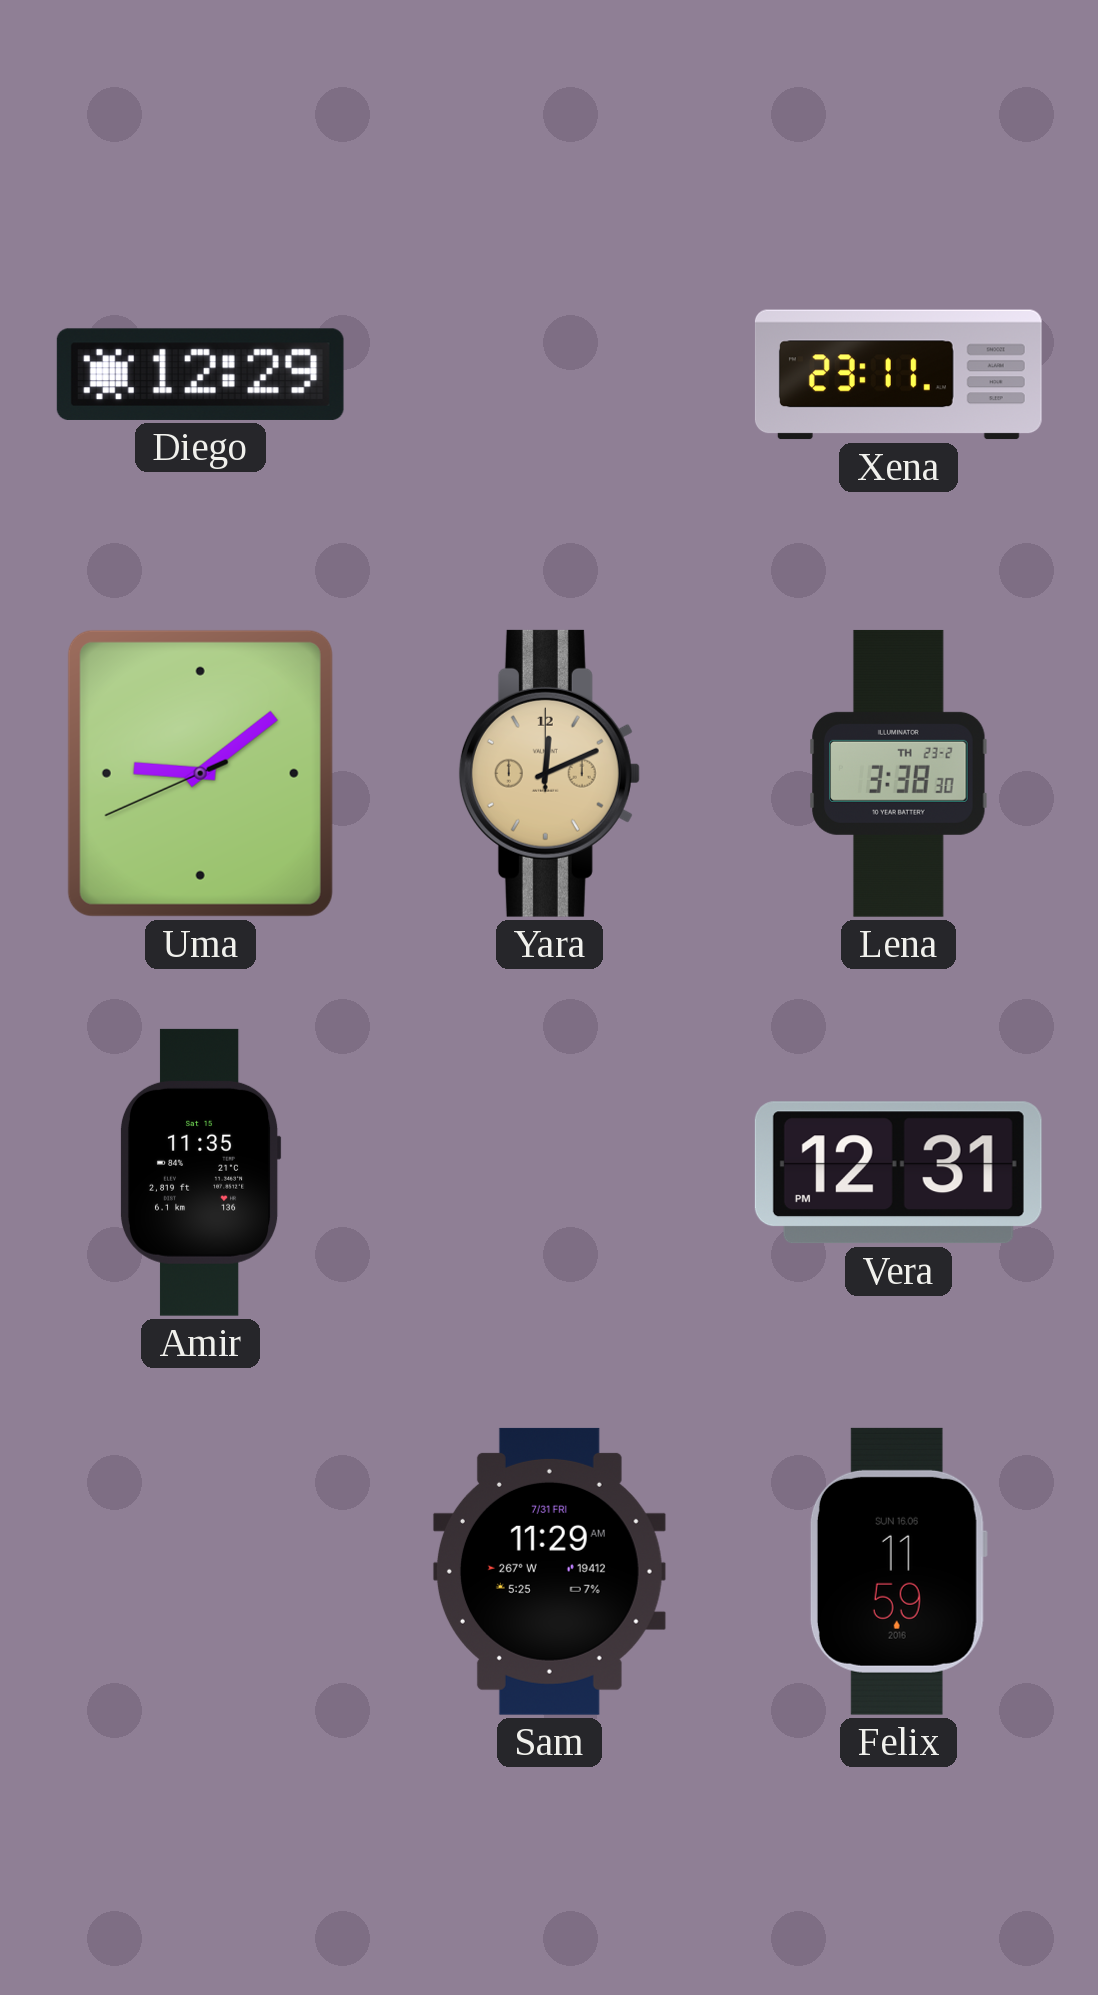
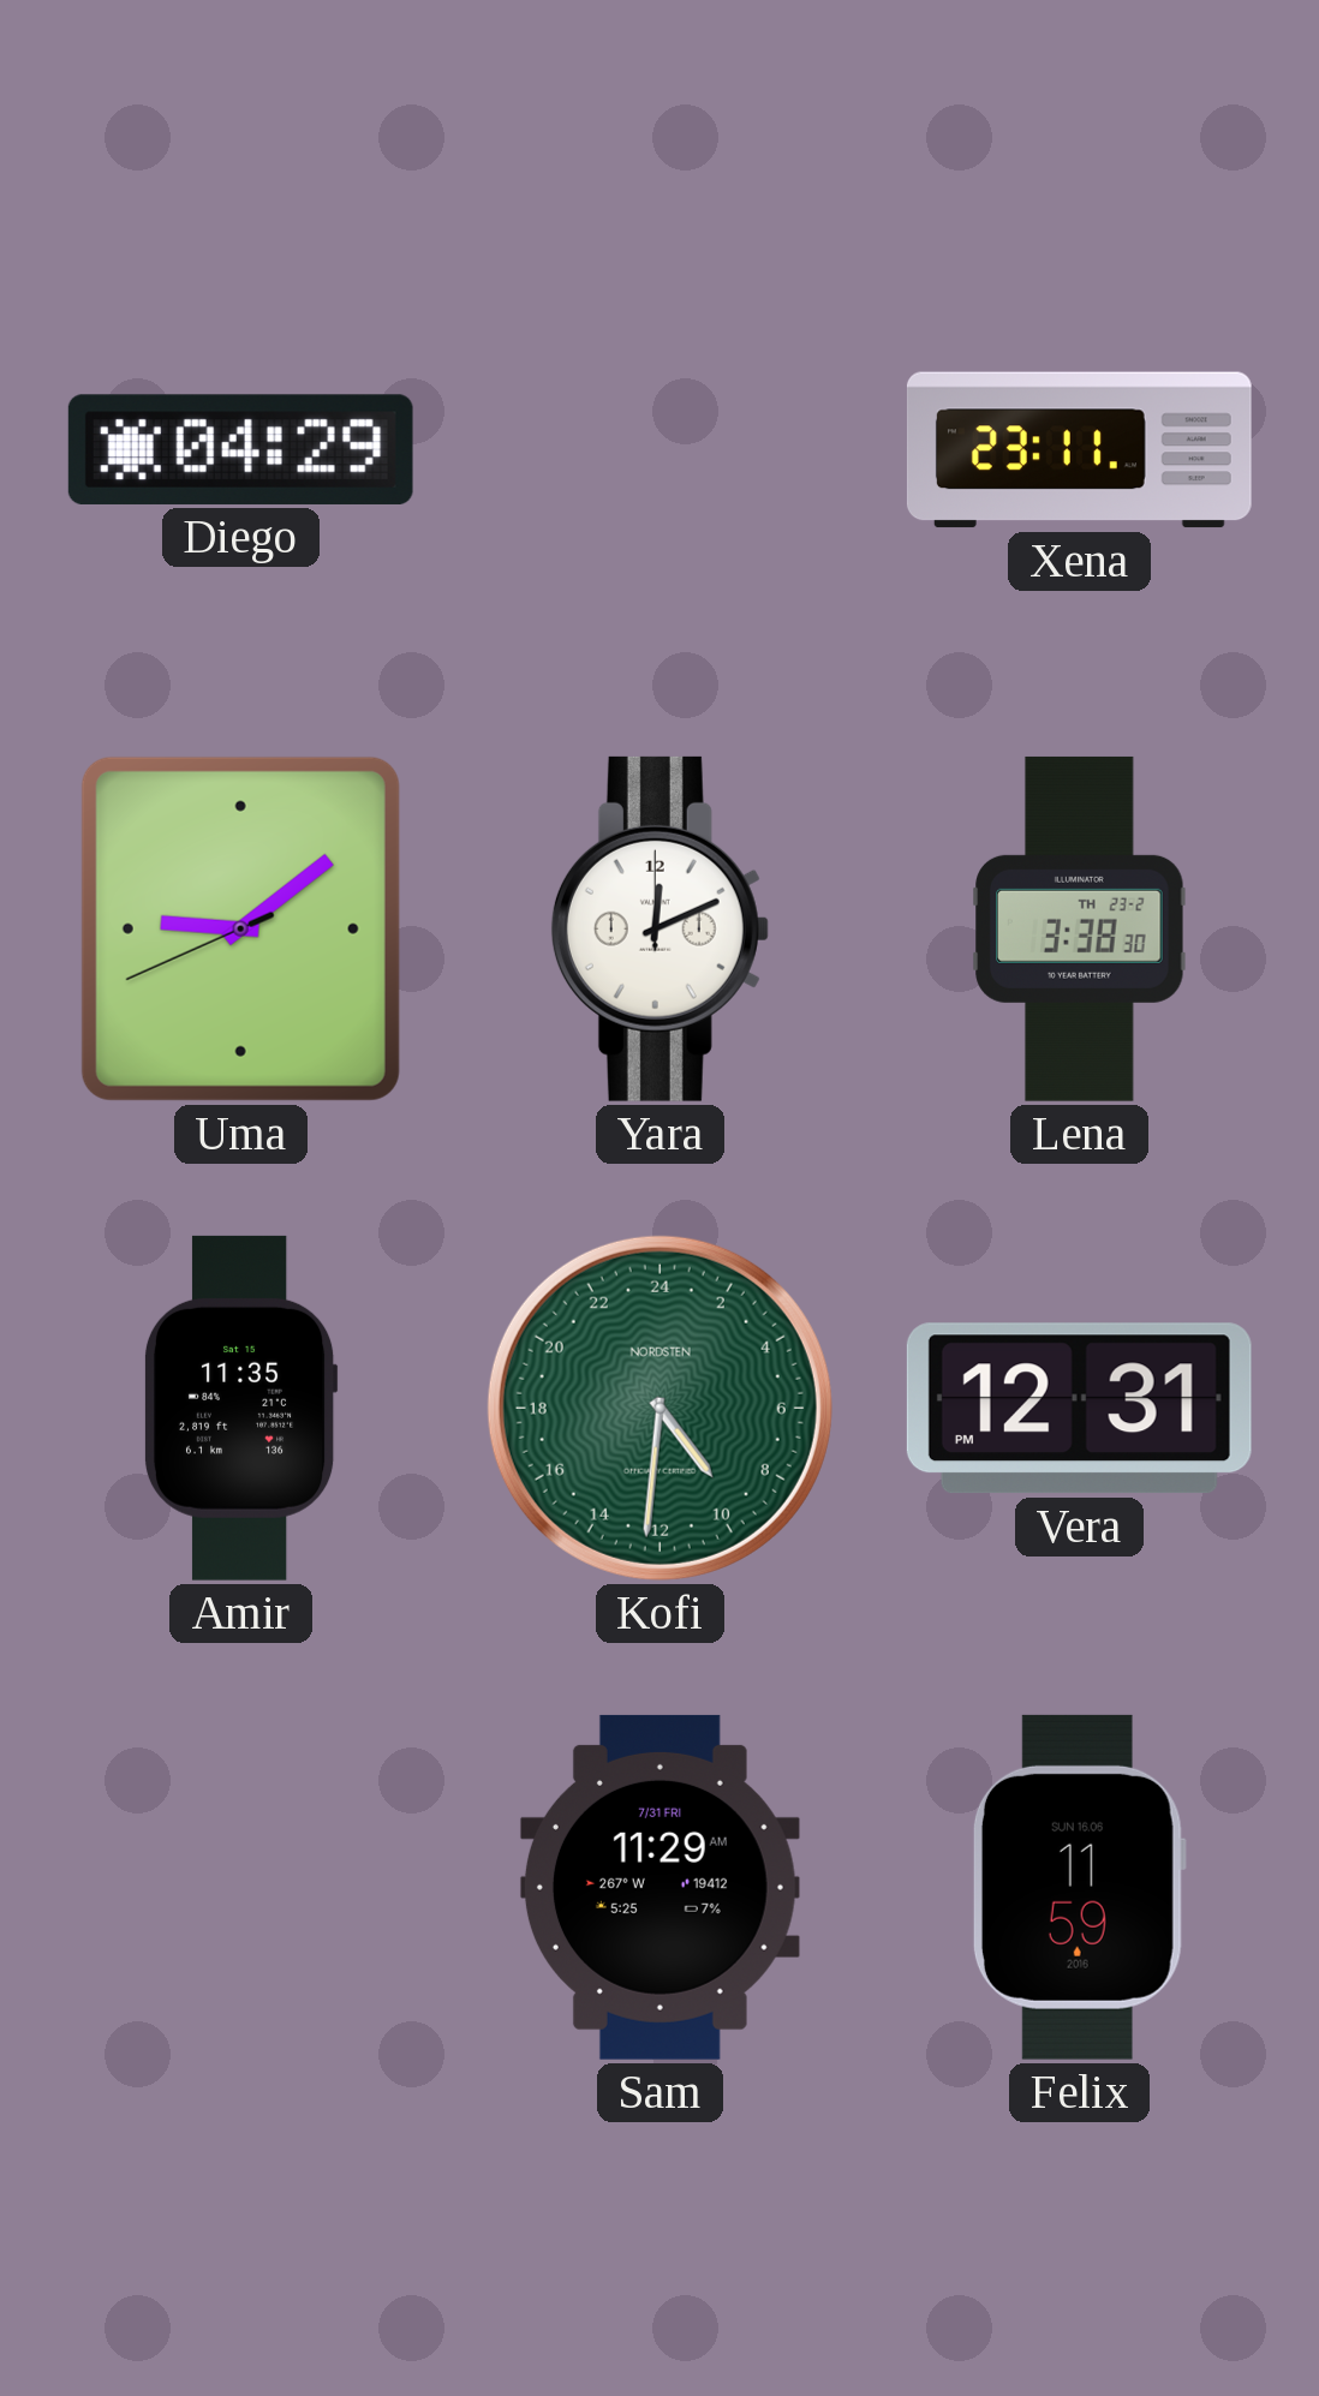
Diego: 12:29 -> 04:29 (240, 449)
Yara dial: champagne -> white (659, 928)
Kofi: none -> 9:31 (659, 1408)
